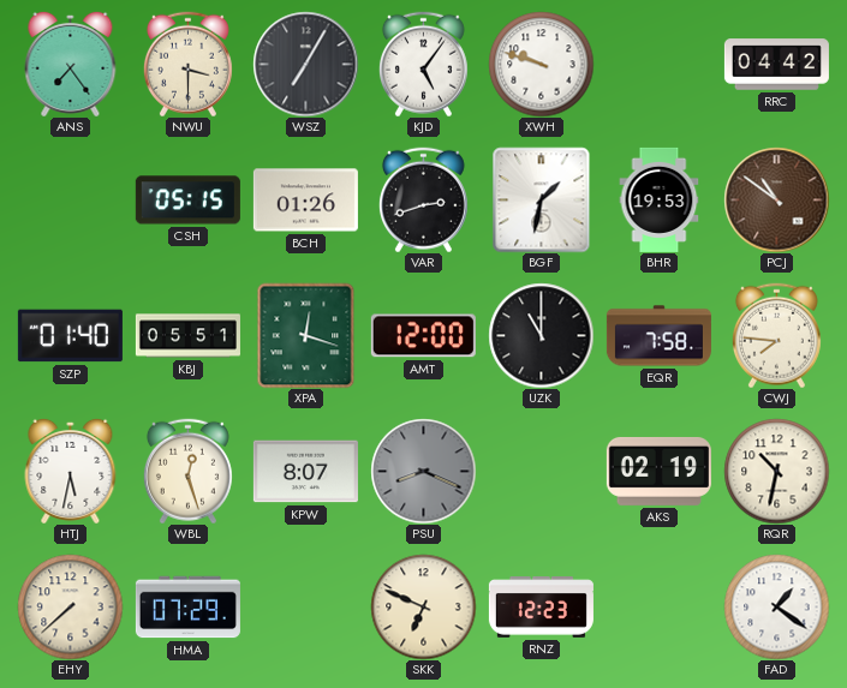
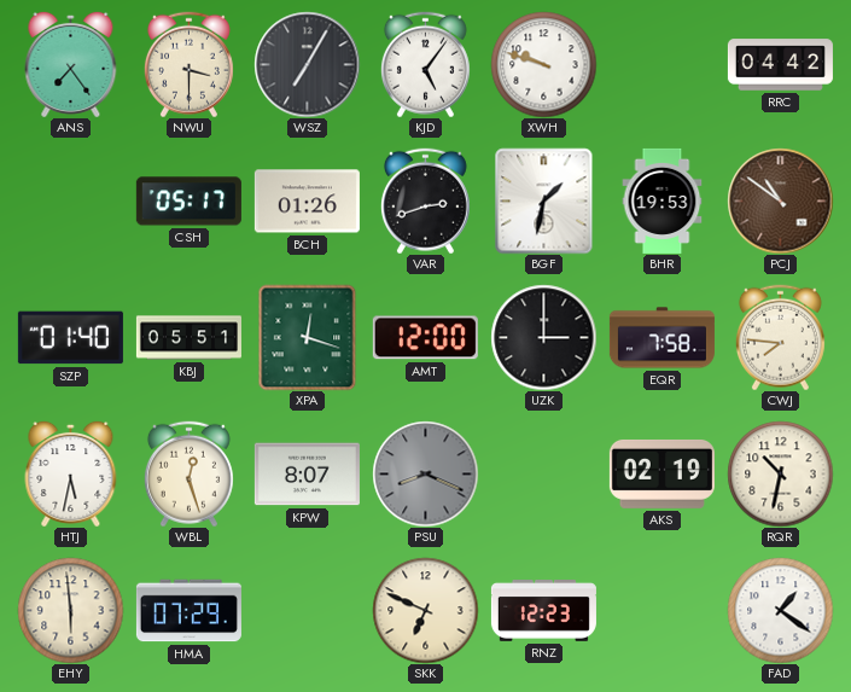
CSH: 05:15 -> 05:17 (188, 202)
UZK: 11:00 -> 3:00 (543, 337)
EHY: 7:38 -> 5:59 (70, 610)
